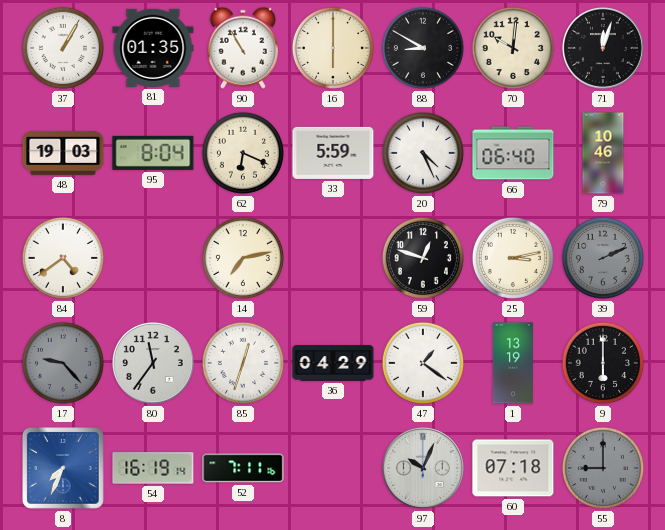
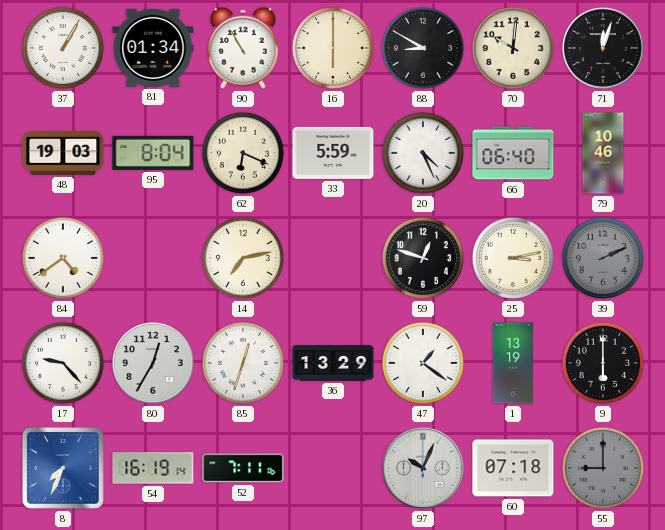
81: 01:35 -> 01:34 (153, 48)
17 dial: grey -> white (63, 363)
80: 11:36 -> 12:35 (153, 363)
36: 04:29 -> 13:29 (333, 363)
